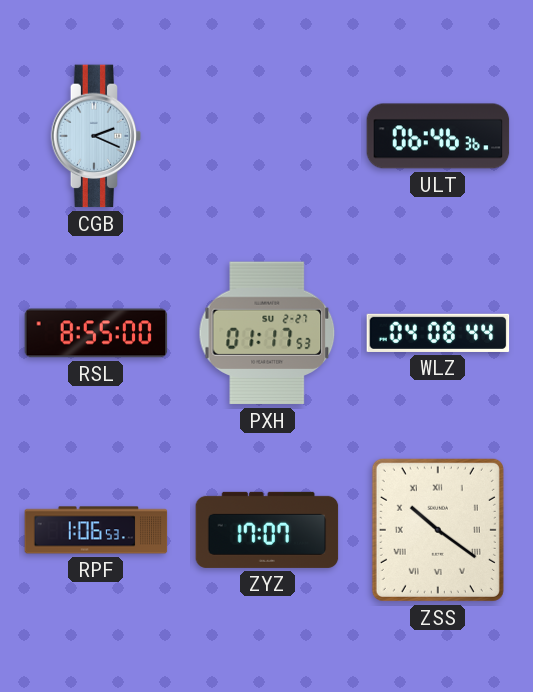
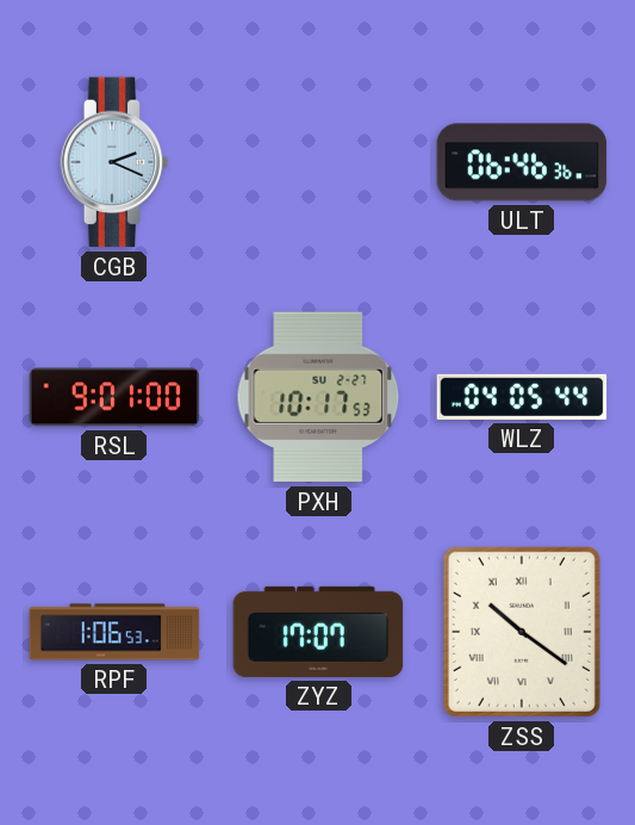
RSL: 8:55 -> 9:01 (114, 397)
PXH: 01:17 -> 10:17 (318, 397)
WLZ: 04:08 -> 04:05 (522, 397)
